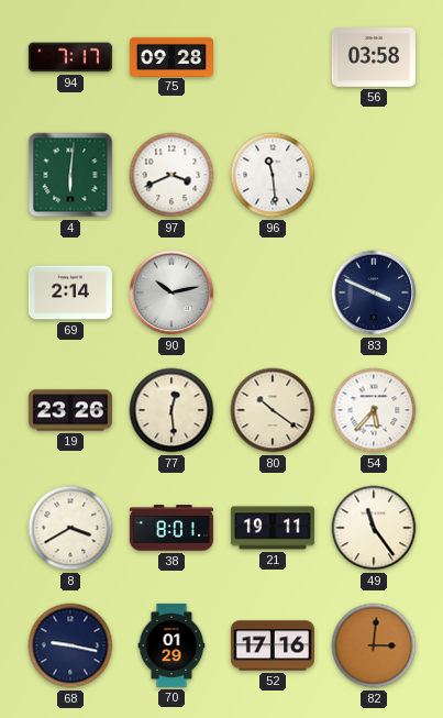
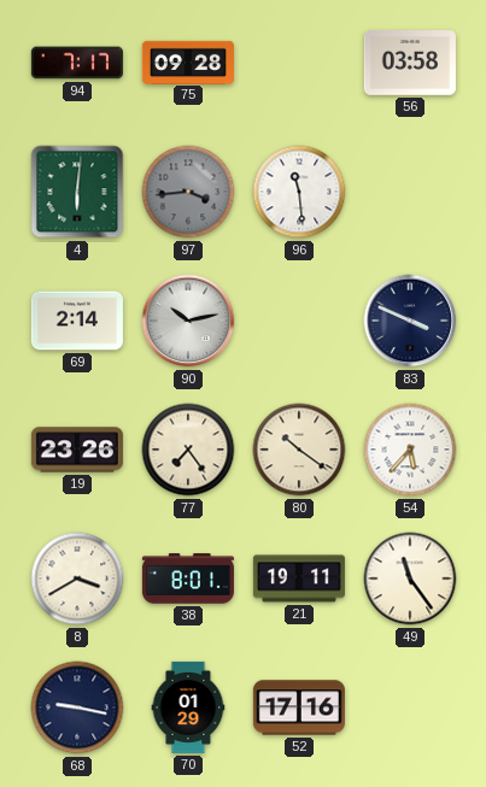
97: 3:41 -> 3:44 (188, 192)
97 dial: white -> grey (188, 192)
77: 12:29 -> 7:24 (188, 450)
82: 3:01 -> none (374, 645)
